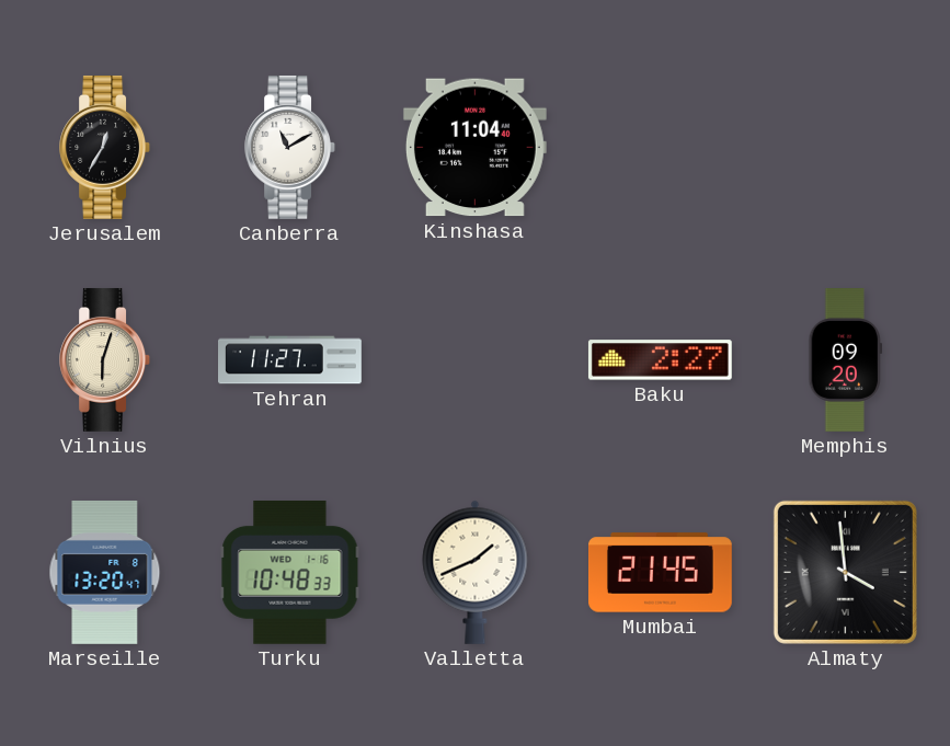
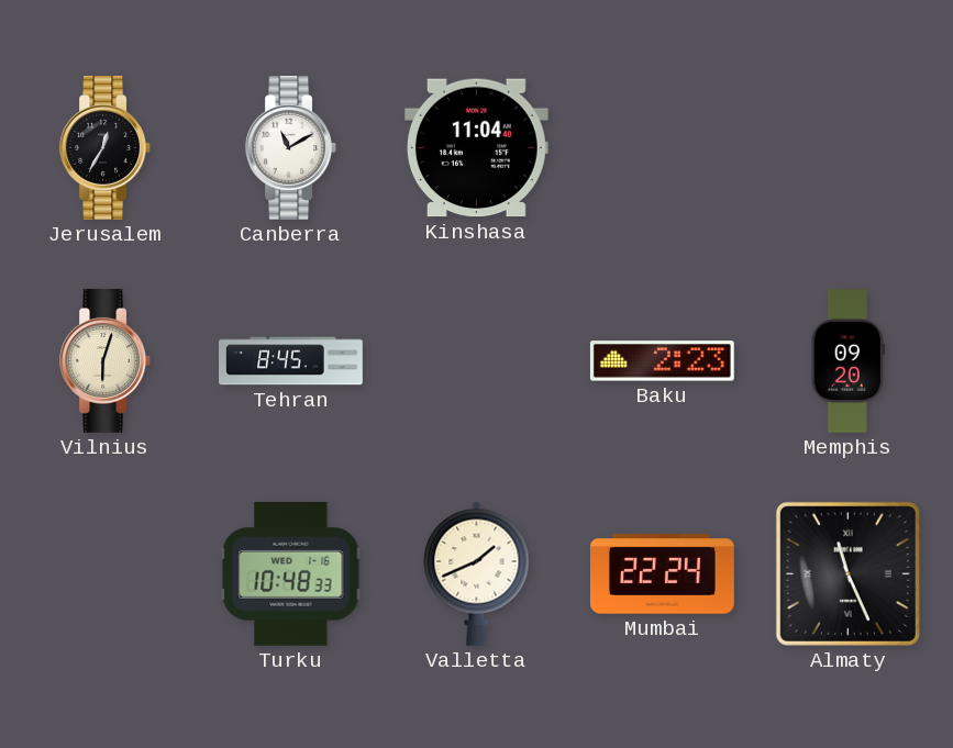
Tehran: 11:27 -> 8:45 (291, 361)
Baku: 2:27 -> 2:23 (662, 361)
Marseille: 13:20 -> none (105, 572)
Mumbai: 21:45 -> 22:24 (663, 574)
Almaty: 3:59 -> 11:26 (847, 573)
